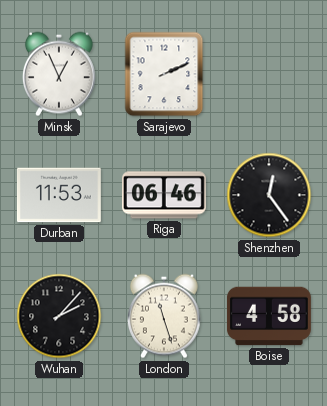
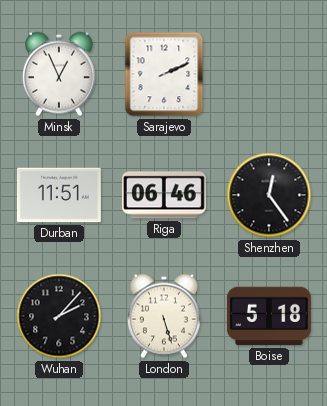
Durban: 11:53 -> 11:51 (59, 195)
London: 11:27 -> 5:27 (164, 316)
Boise: 4:58 -> 5:18 (269, 316)
